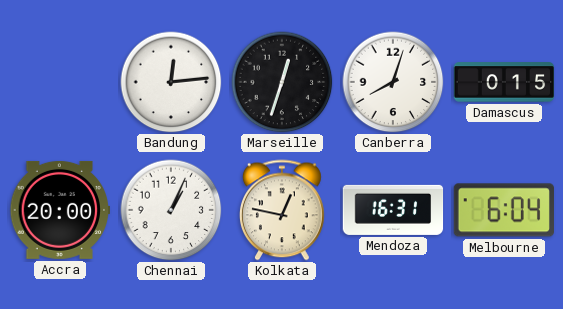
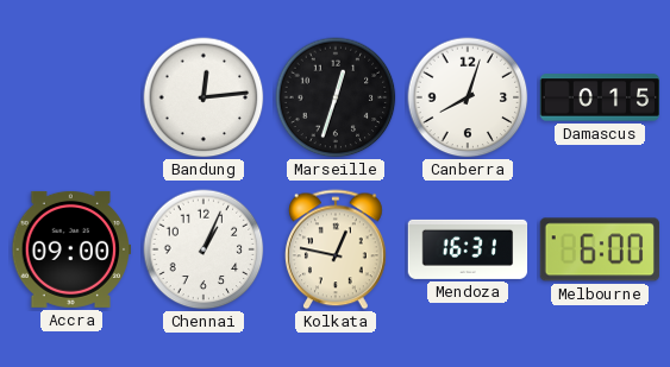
Accra: 20:00 -> 09:00 (71, 249)
Melbourne: 6:04 -> 6:00 (600, 249)
